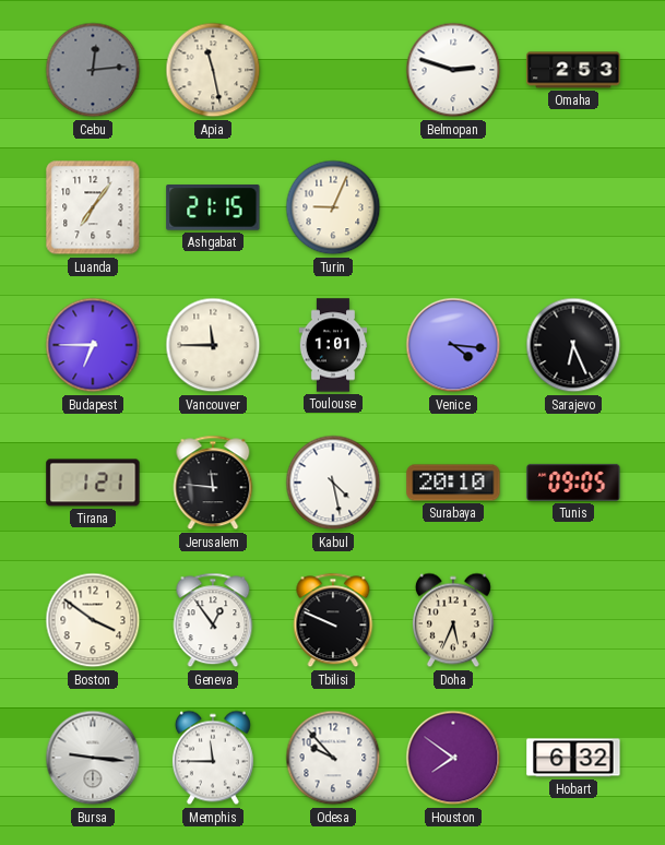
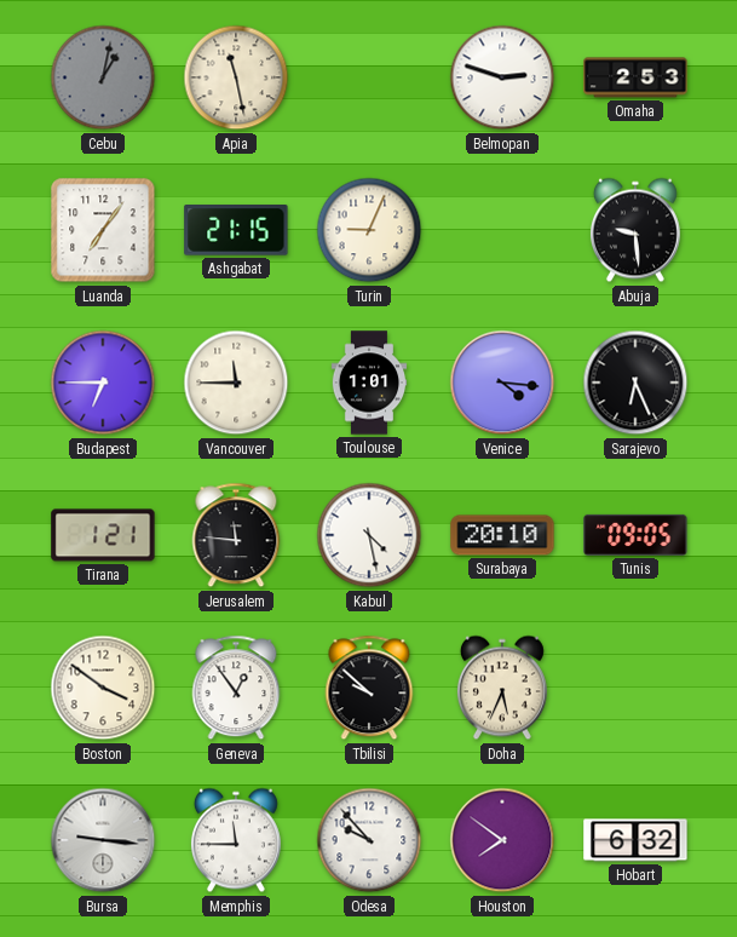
Cebu: 12:14 -> 1:02 (103, 77)
Abuja: none -> 9:29 (635, 230)
Tbilisi: 9:49 -> 9:52 (369, 688)
